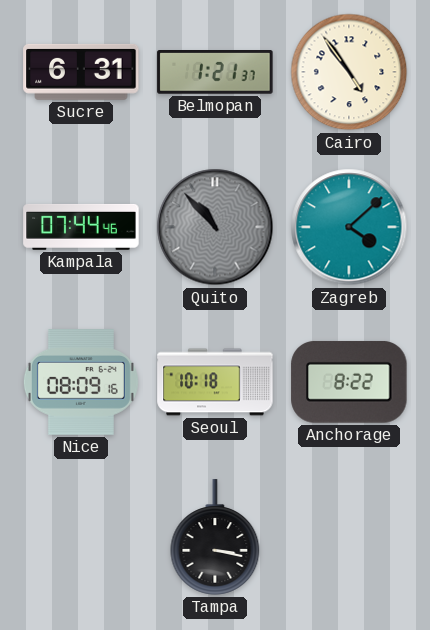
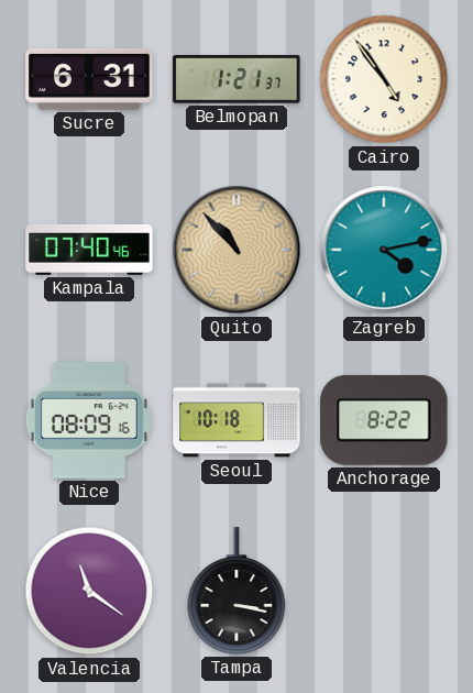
Kampala: 07:44 -> 07:40 (89, 250)
Quito dial: grey -> champagne (237, 250)
Zagreb: 4:08 -> 4:13 (384, 250)
Valencia: none -> 11:21 (89, 591)
